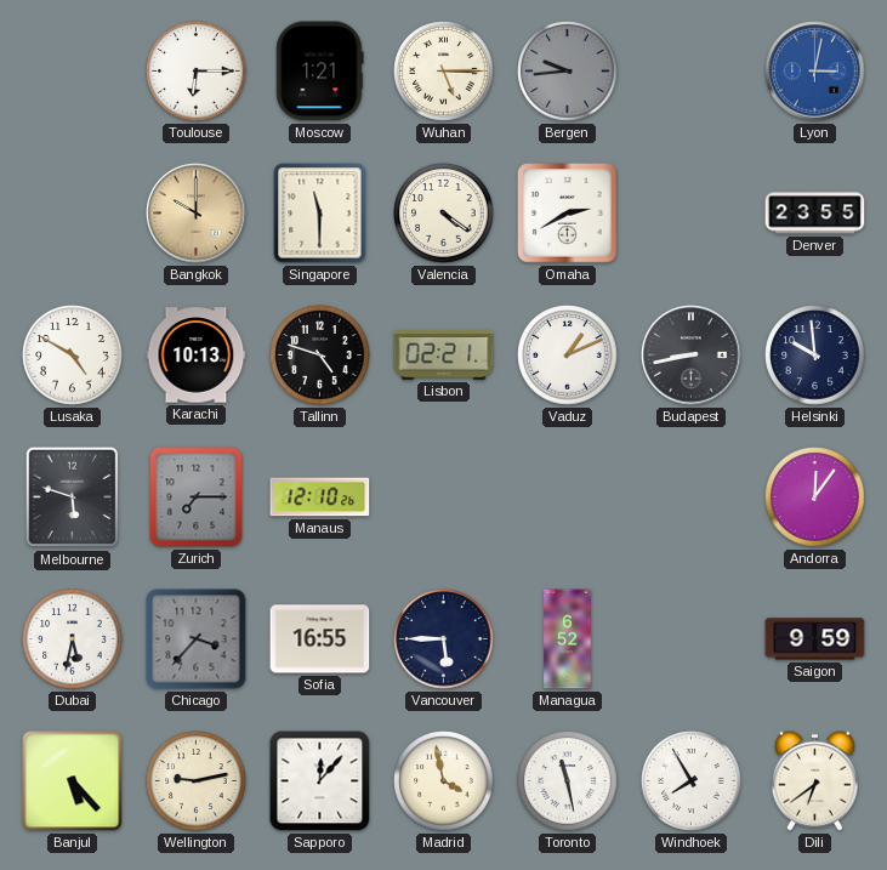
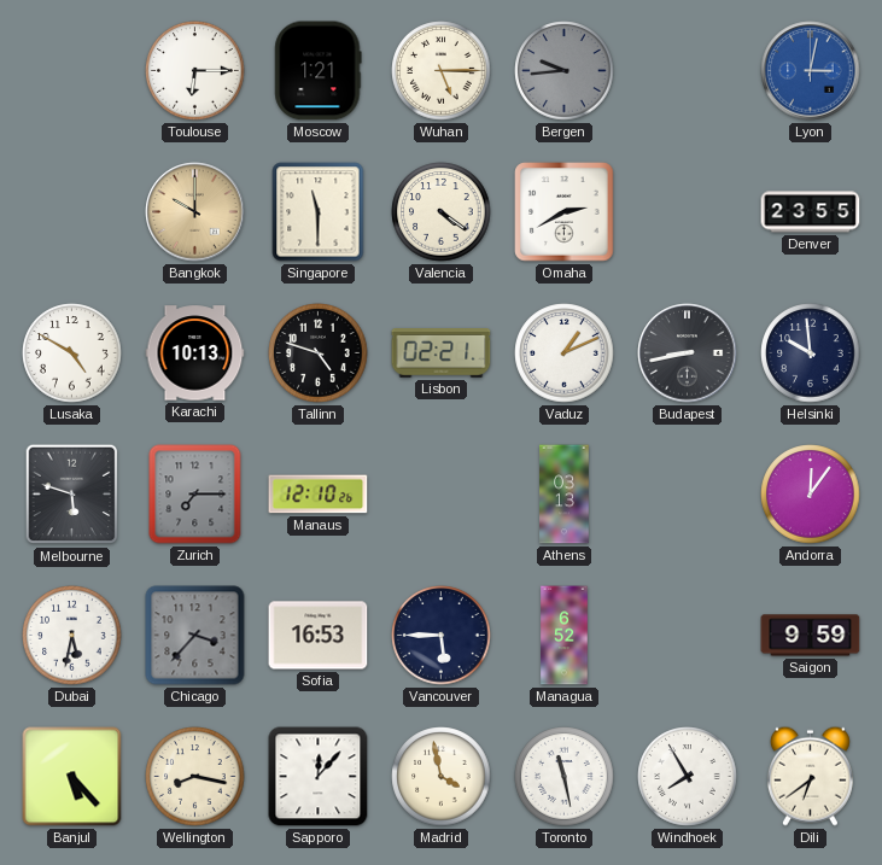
Athens: none -> 03:13 (565, 495)
Sofia: 16:55 -> 16:53 (319, 636)
Wellington: 9:13 -> 8:17 (195, 777)
